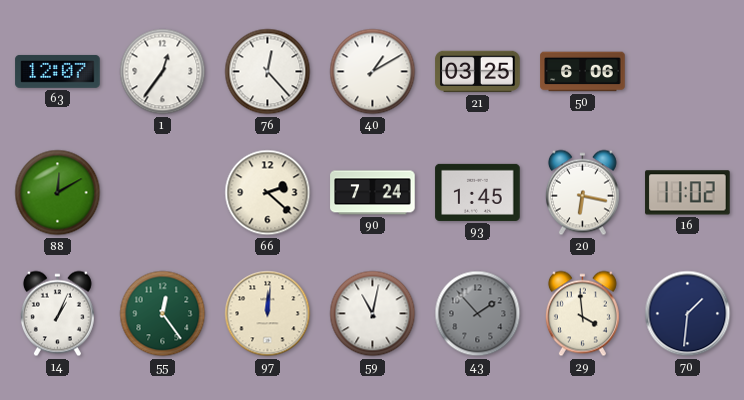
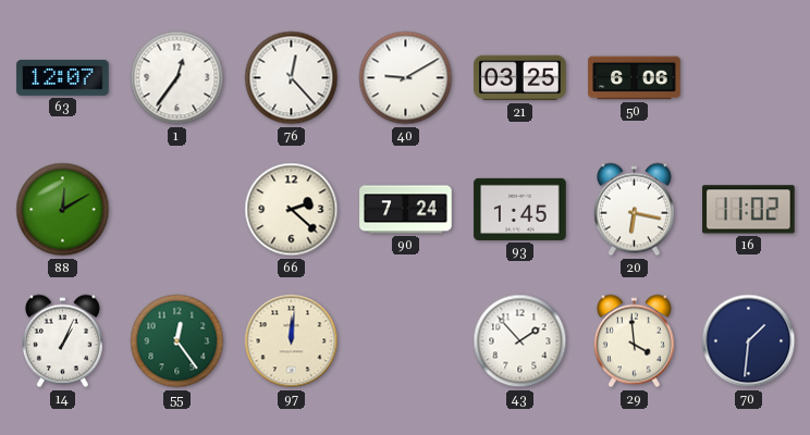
40: 1:10 -> 9:10 (406, 78)
59: 11:02 -> none (373, 314)
43 dial: grey -> white (520, 341)
